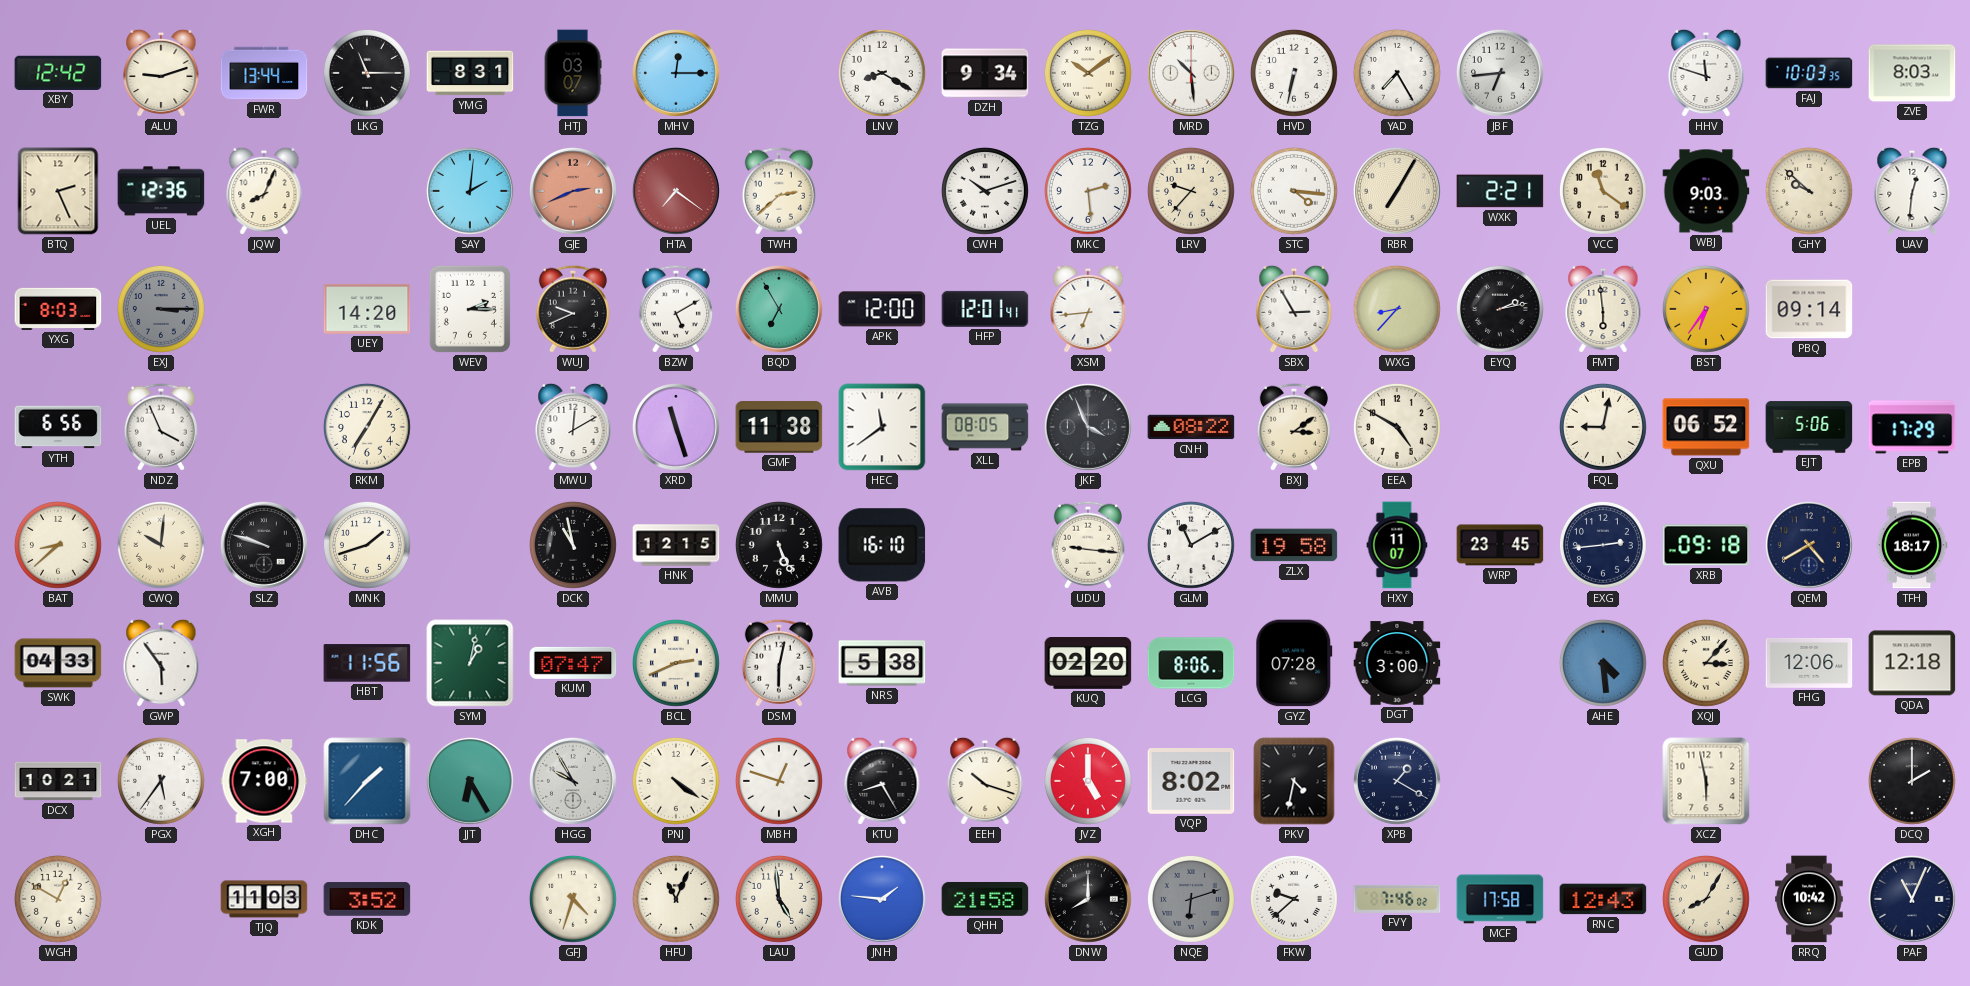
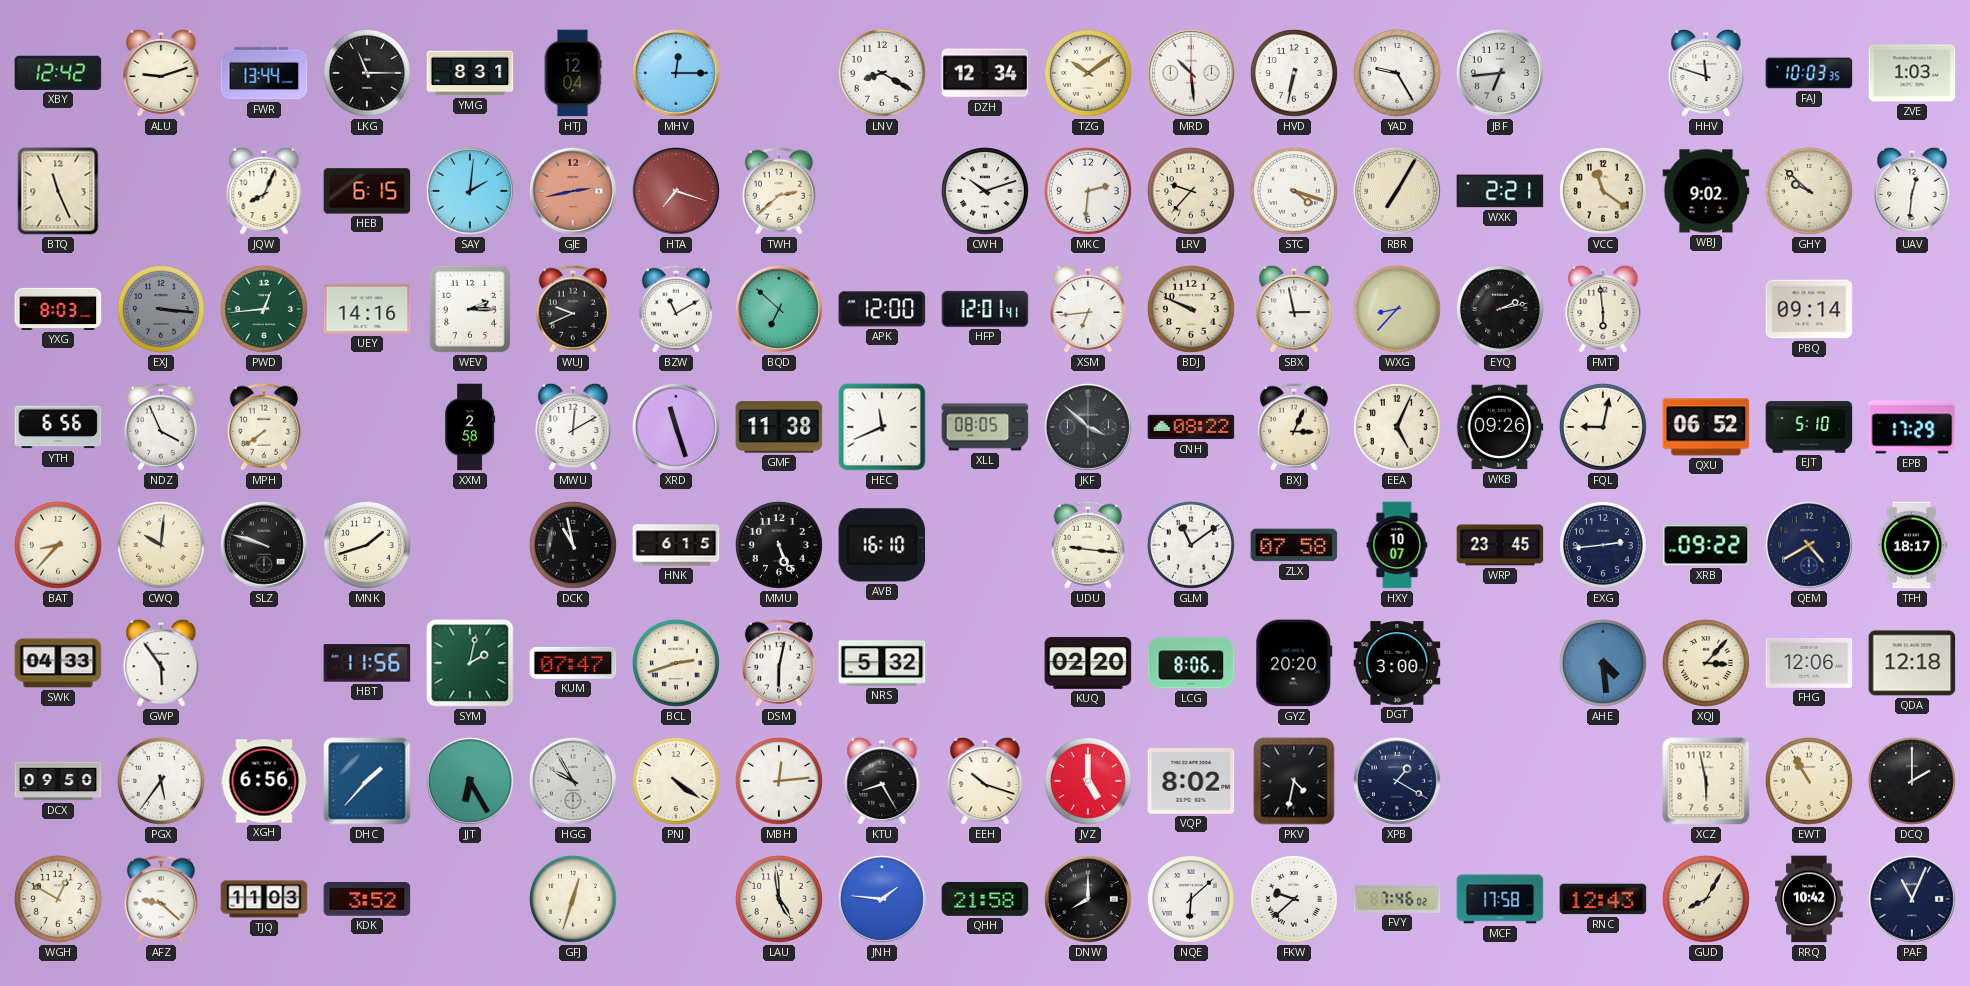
HTJ: 03:07 -> 12:04 (573, 73)
DZH: 9:34 -> 12:34 (985, 73)
YAD: 7:25 -> 9:25 (1397, 73)
ZVE: 8:03 -> 1:03 (1912, 73)
BTQ: 2:26 -> 11:26 (58, 191)
UEL: 12:36 -> none (161, 191)
HEB: none -> 6:15 (367, 191)
GJE: 2:41 -> 2:43 (574, 192)
HTA: 7:21 -> 7:18 (677, 192)
MKC: 2:29 -> 2:31 (1088, 191)
STC: 4:16 -> 4:18 (1294, 191)
WBJ: 9:03 -> 9:02 (1706, 191)
EXJ: 3:15 -> 3:16 (161, 309)
PWD: none -> 12:44 (264, 309)
UEY: 14:20 -> 14:16 (367, 309)
BZW: 5:10 -> 11:10 (676, 309)
BQD: 6:55 -> 6:52 (780, 310)
BDJ: none -> 9:49 (1191, 309)
SBX: 2:55 -> 2:58 (1294, 309)
BST: 6:36 -> none (1706, 309)
MPH: none -> 7:39 (264, 427)
RKM: 7:05 -> none (367, 427)
XXM: none -> 2:58 (471, 427)
HEC: 11:39 -> 11:41 (882, 427)
JKF: 3:56 -> 3:52 (1089, 428)
BXJ: 3:09 -> 3:04 (1294, 427)
EEA: 4:50 -> 5:04 (1397, 427)
WKB: none -> 09:26 (1500, 427)
EJT: 5:06 -> 5:10 (1809, 427)
BAT: 8:38 -> 8:37 (58, 545)
HNK: 12:15 -> 6:15 (676, 545)
GLM: 11:10 -> 11:09 (1191, 545)
ZLX: 19:58 -> 07:58 (1294, 545)
HXY: 11:07 -> 10:07 (1397, 545)
XRB: 09:18 -> 09:22 (1706, 545)
SYM: 1:02 -> 2:02 (470, 663)
BCL: 2:41 -> 2:42 (676, 663)
NRS: 5:38 -> 5:32 (882, 663)
GYZ: 07:28 -> 20:20 (1294, 663)
DCX: 10:21 -> 09:50 (58, 781)
XGH: 7:00 -> 6:56 (264, 781)
MBH: 12:48 -> 12:14 (779, 781)
EWT: none -> 10:55 (1809, 781)
AFZ: none -> 9:22 (161, 899)
GFJ: 4:33 -> 12:33 (573, 899)
HFU: 11:04 -> none (676, 899)
NQE: 6:12 -> 6:08 (1191, 899)
NQE dial: grey -> white (1191, 899)
